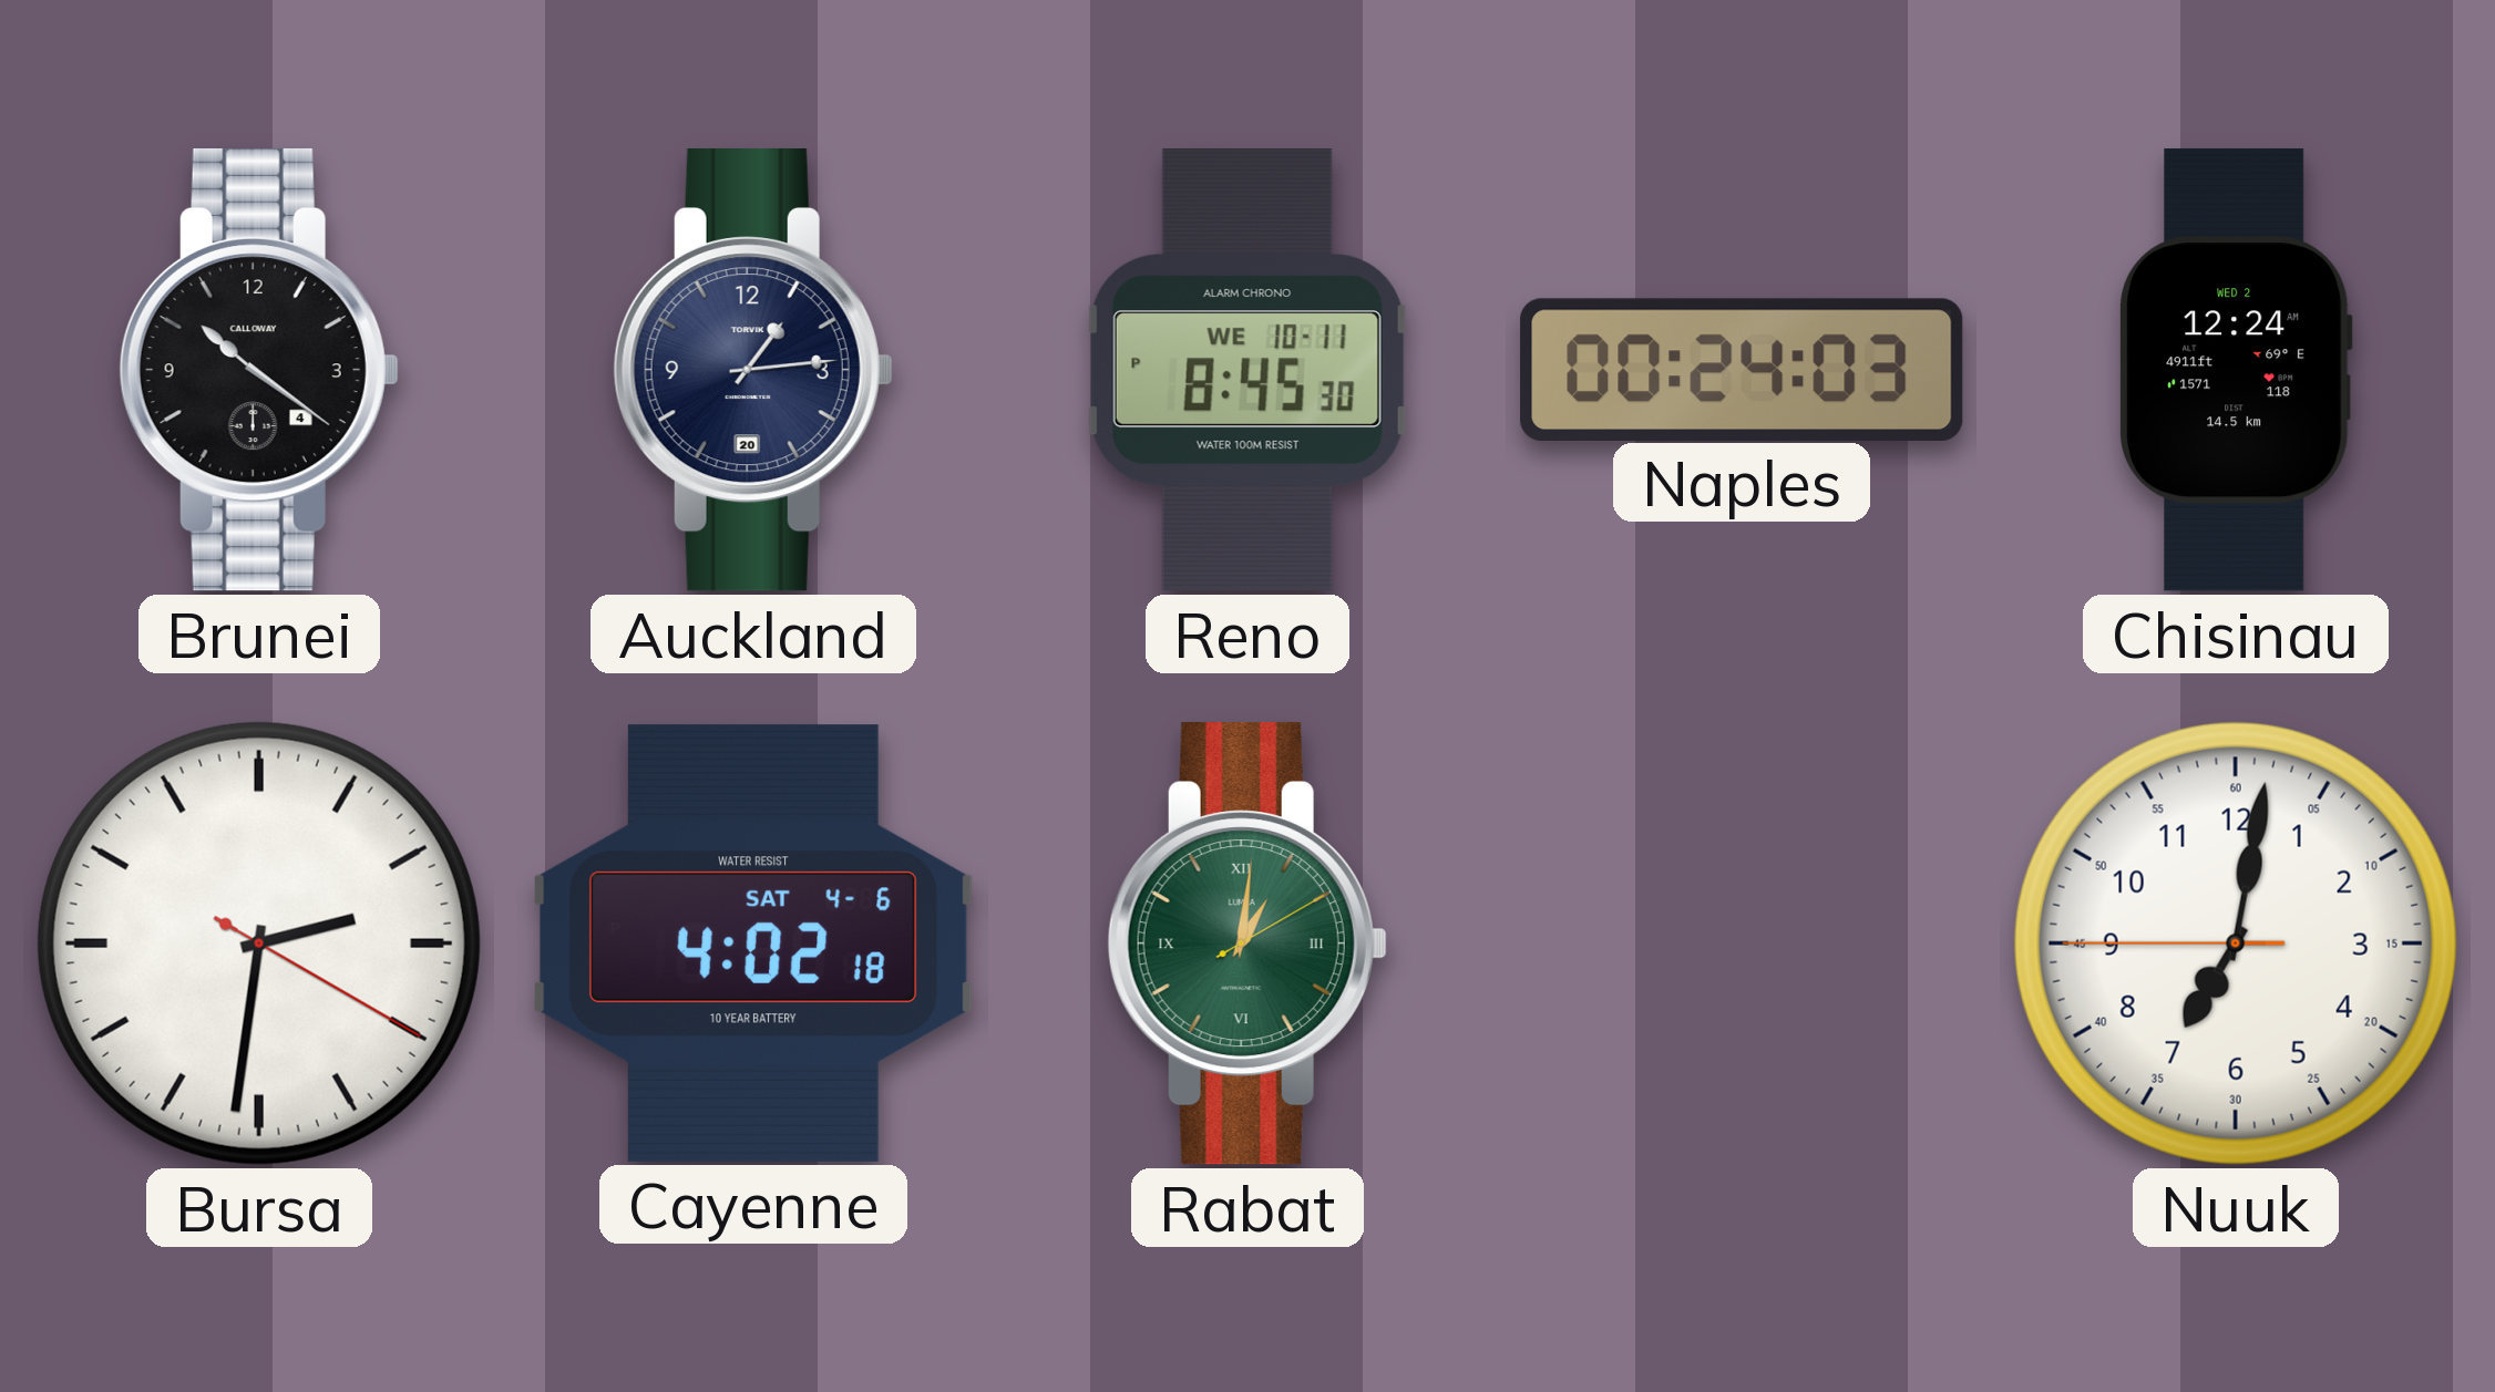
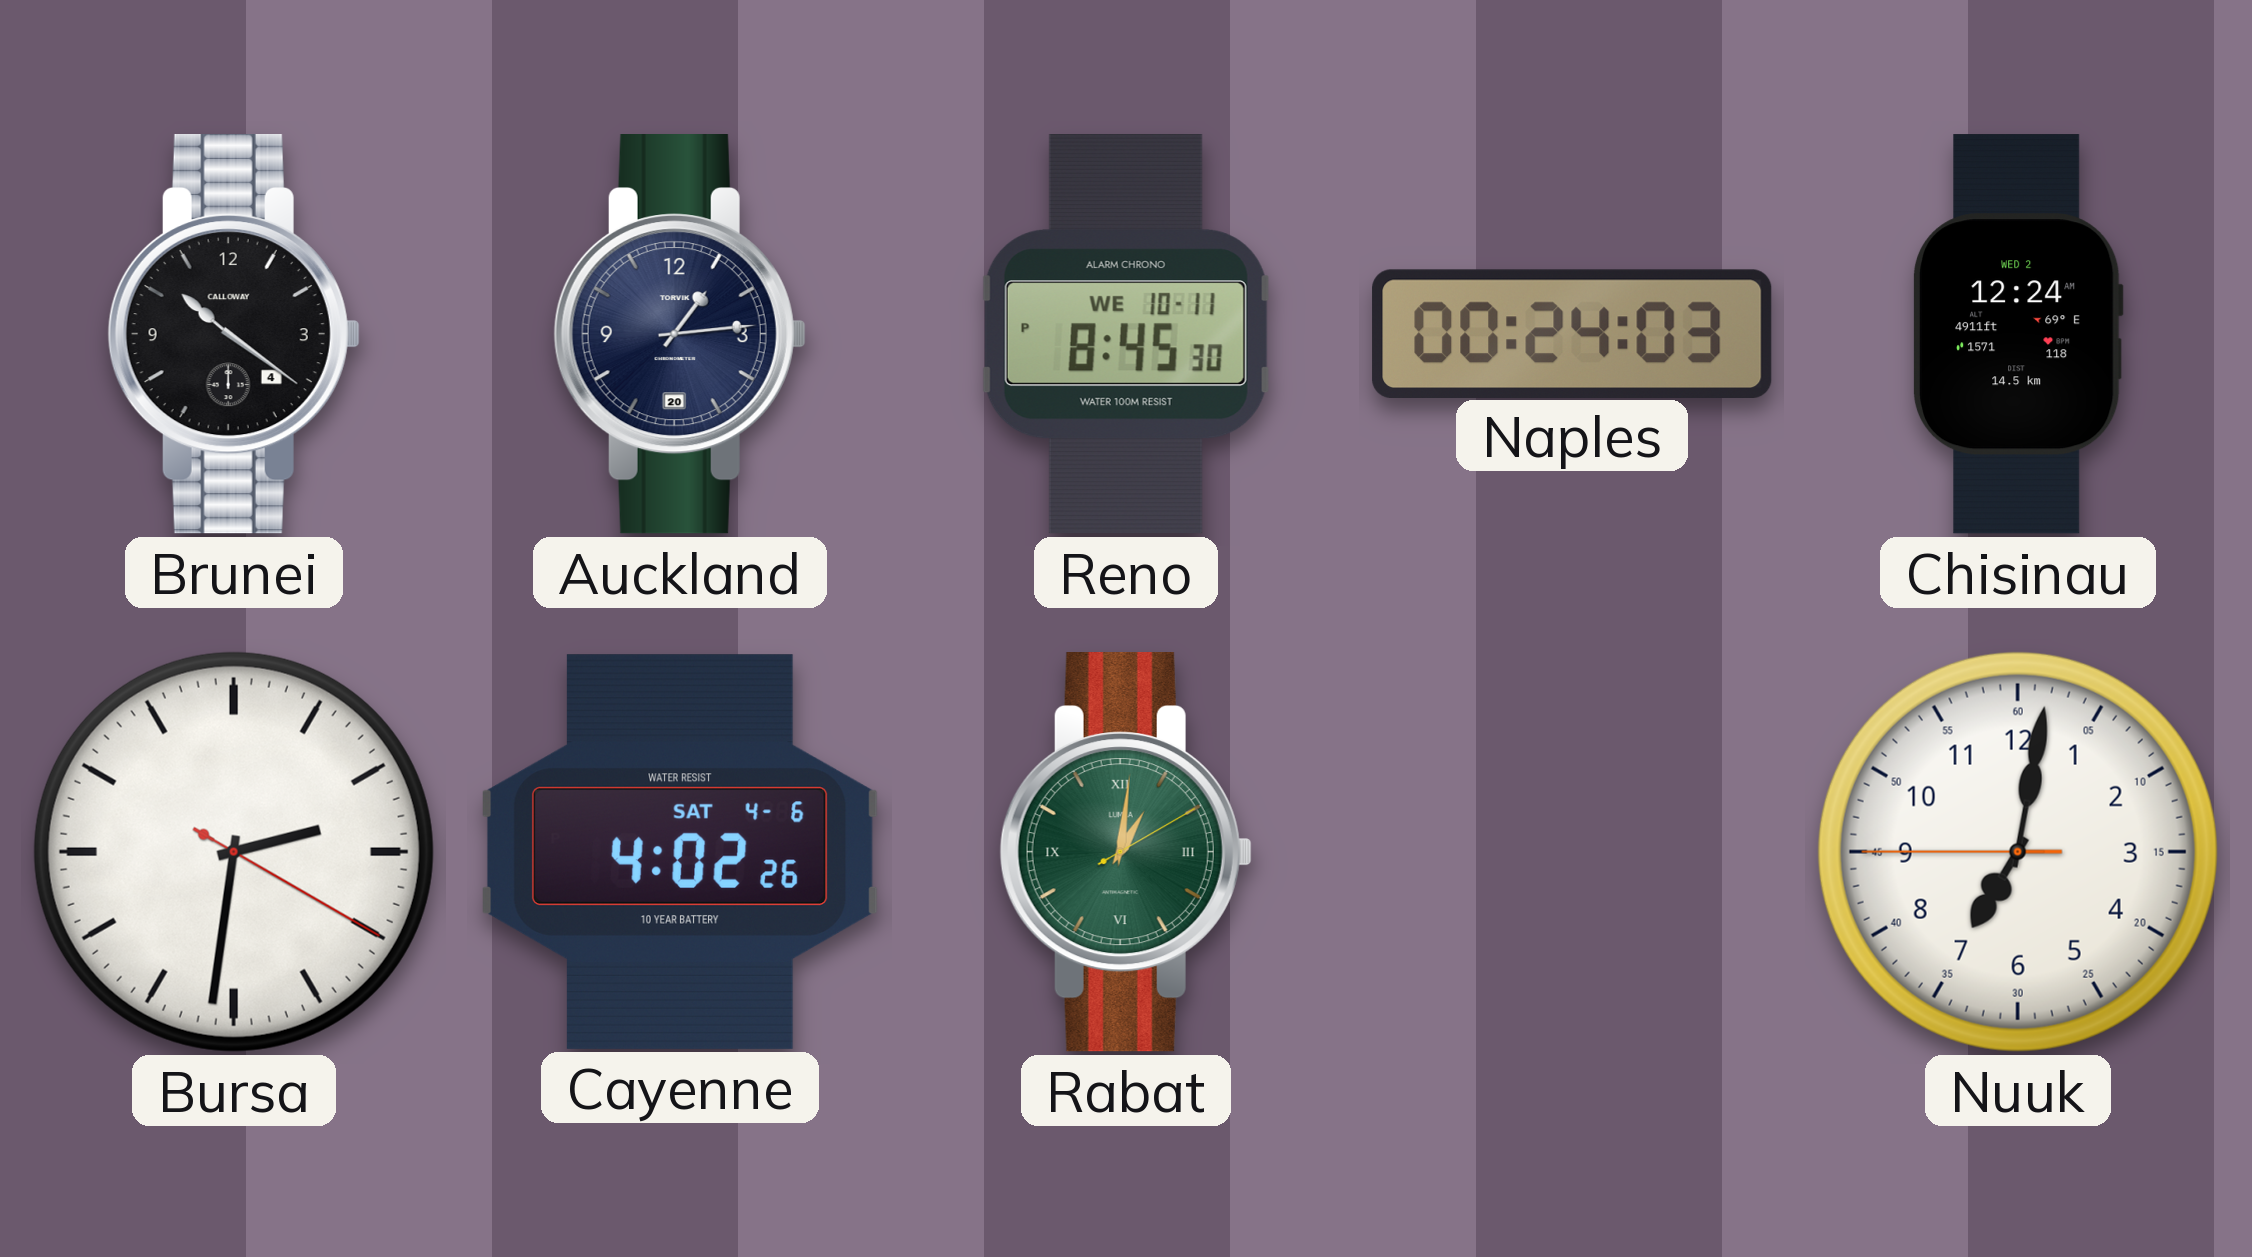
Cayenne: 4:02:18 -> 4:02:26 (680, 852)
